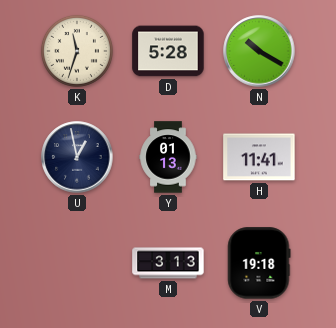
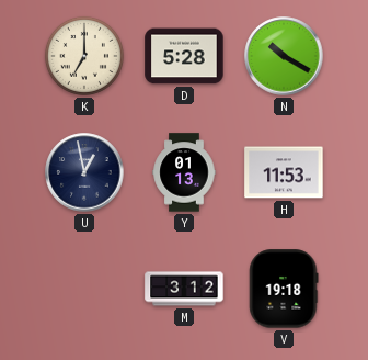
K: 11:33 -> 7:00 (84, 56)
H: 11:41 -> 11:53 (284, 172)
M: 3:13 -> 3:12 (184, 289)
